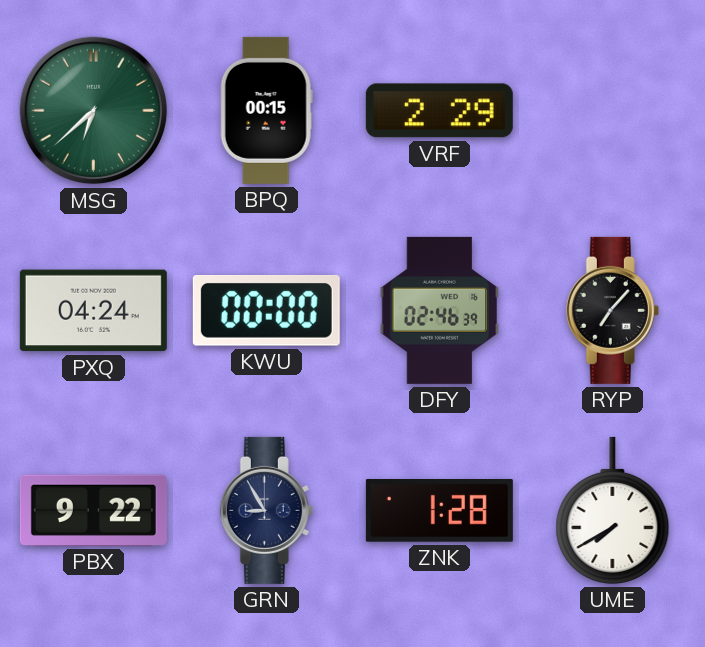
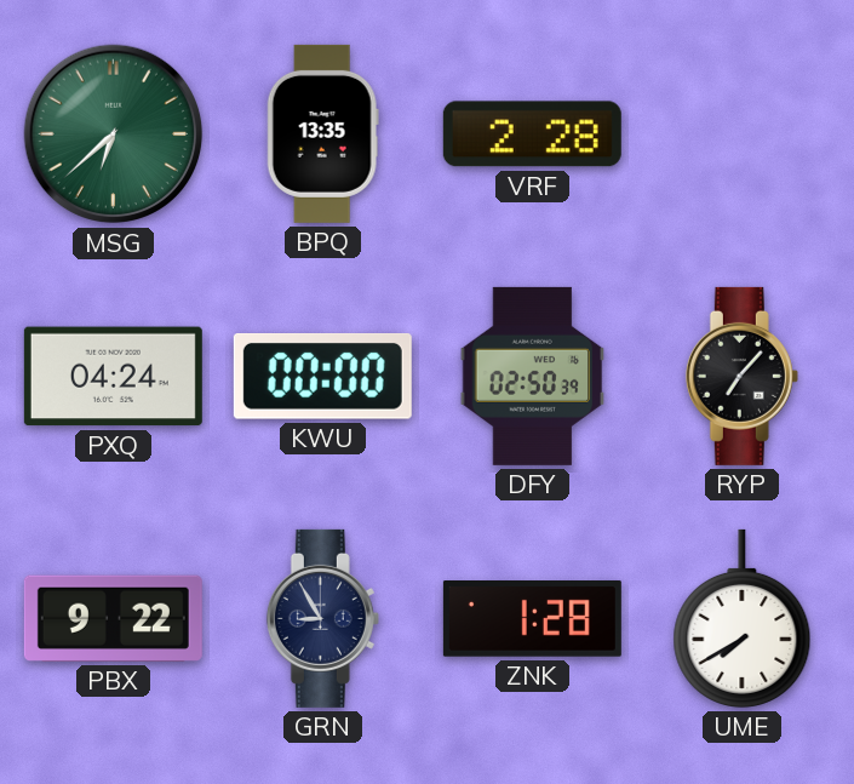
BPQ: 00:15 -> 13:35 (322, 133)
VRF: 2:29 -> 2:28 (532, 135)
DFY: 02:46 -> 02:50 (533, 376)
